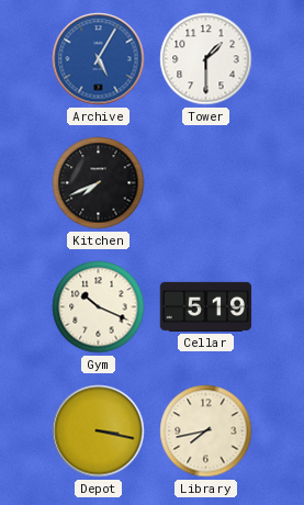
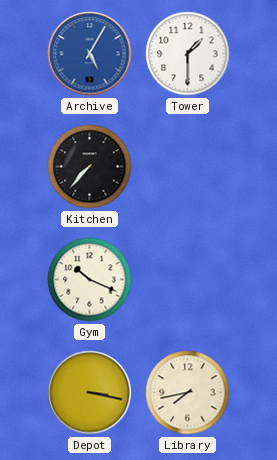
Kitchen: 7:41 -> 7:37 (90, 167)
Cellar: 5:19 -> none (206, 306)
